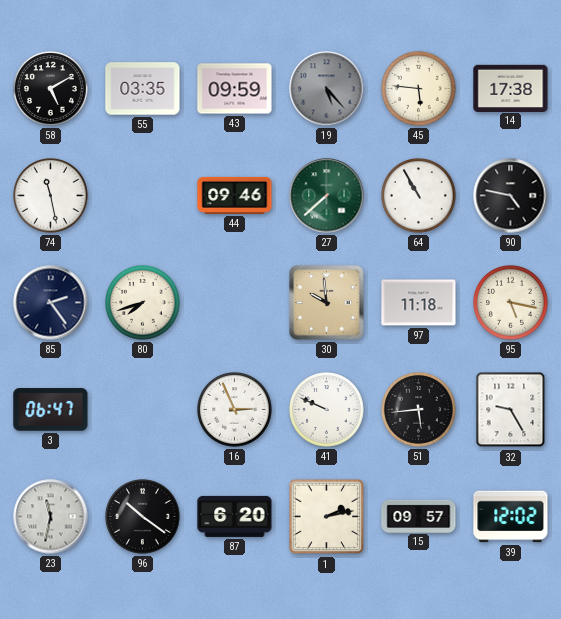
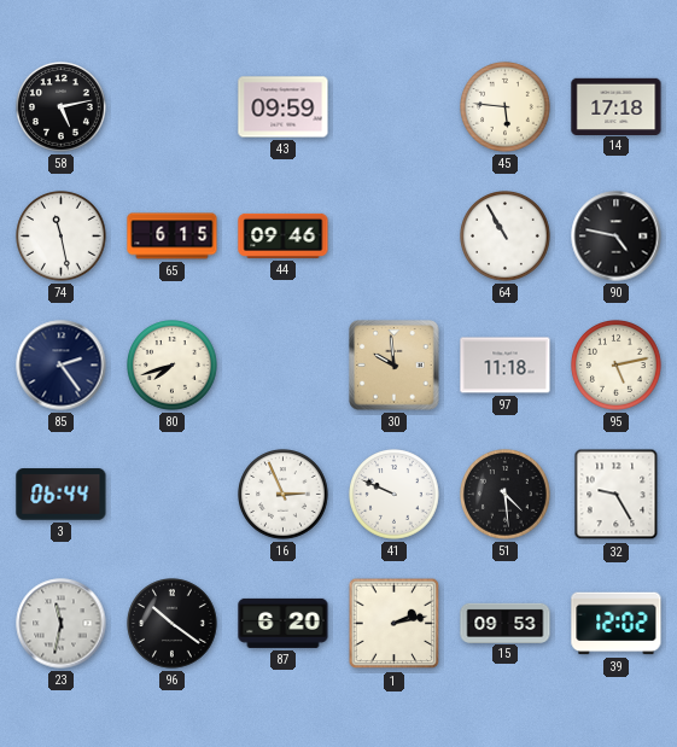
58: 5:10 -> 5:13 (62, 107)
55: 03:35 -> none (143, 89)
19: 5:23 -> none (327, 89)
14: 17:38 -> 17:18 (617, 106)
65: none -> 6:15 (173, 237)
27: 7:38 -> none (327, 196)
95: 5:17 -> 5:13 (617, 366)
3: 06:47 -> 06:44 (62, 495)
51: 5:44 -> 4:29 (506, 495)
15: 09:57 -> 09:53 (506, 623)
